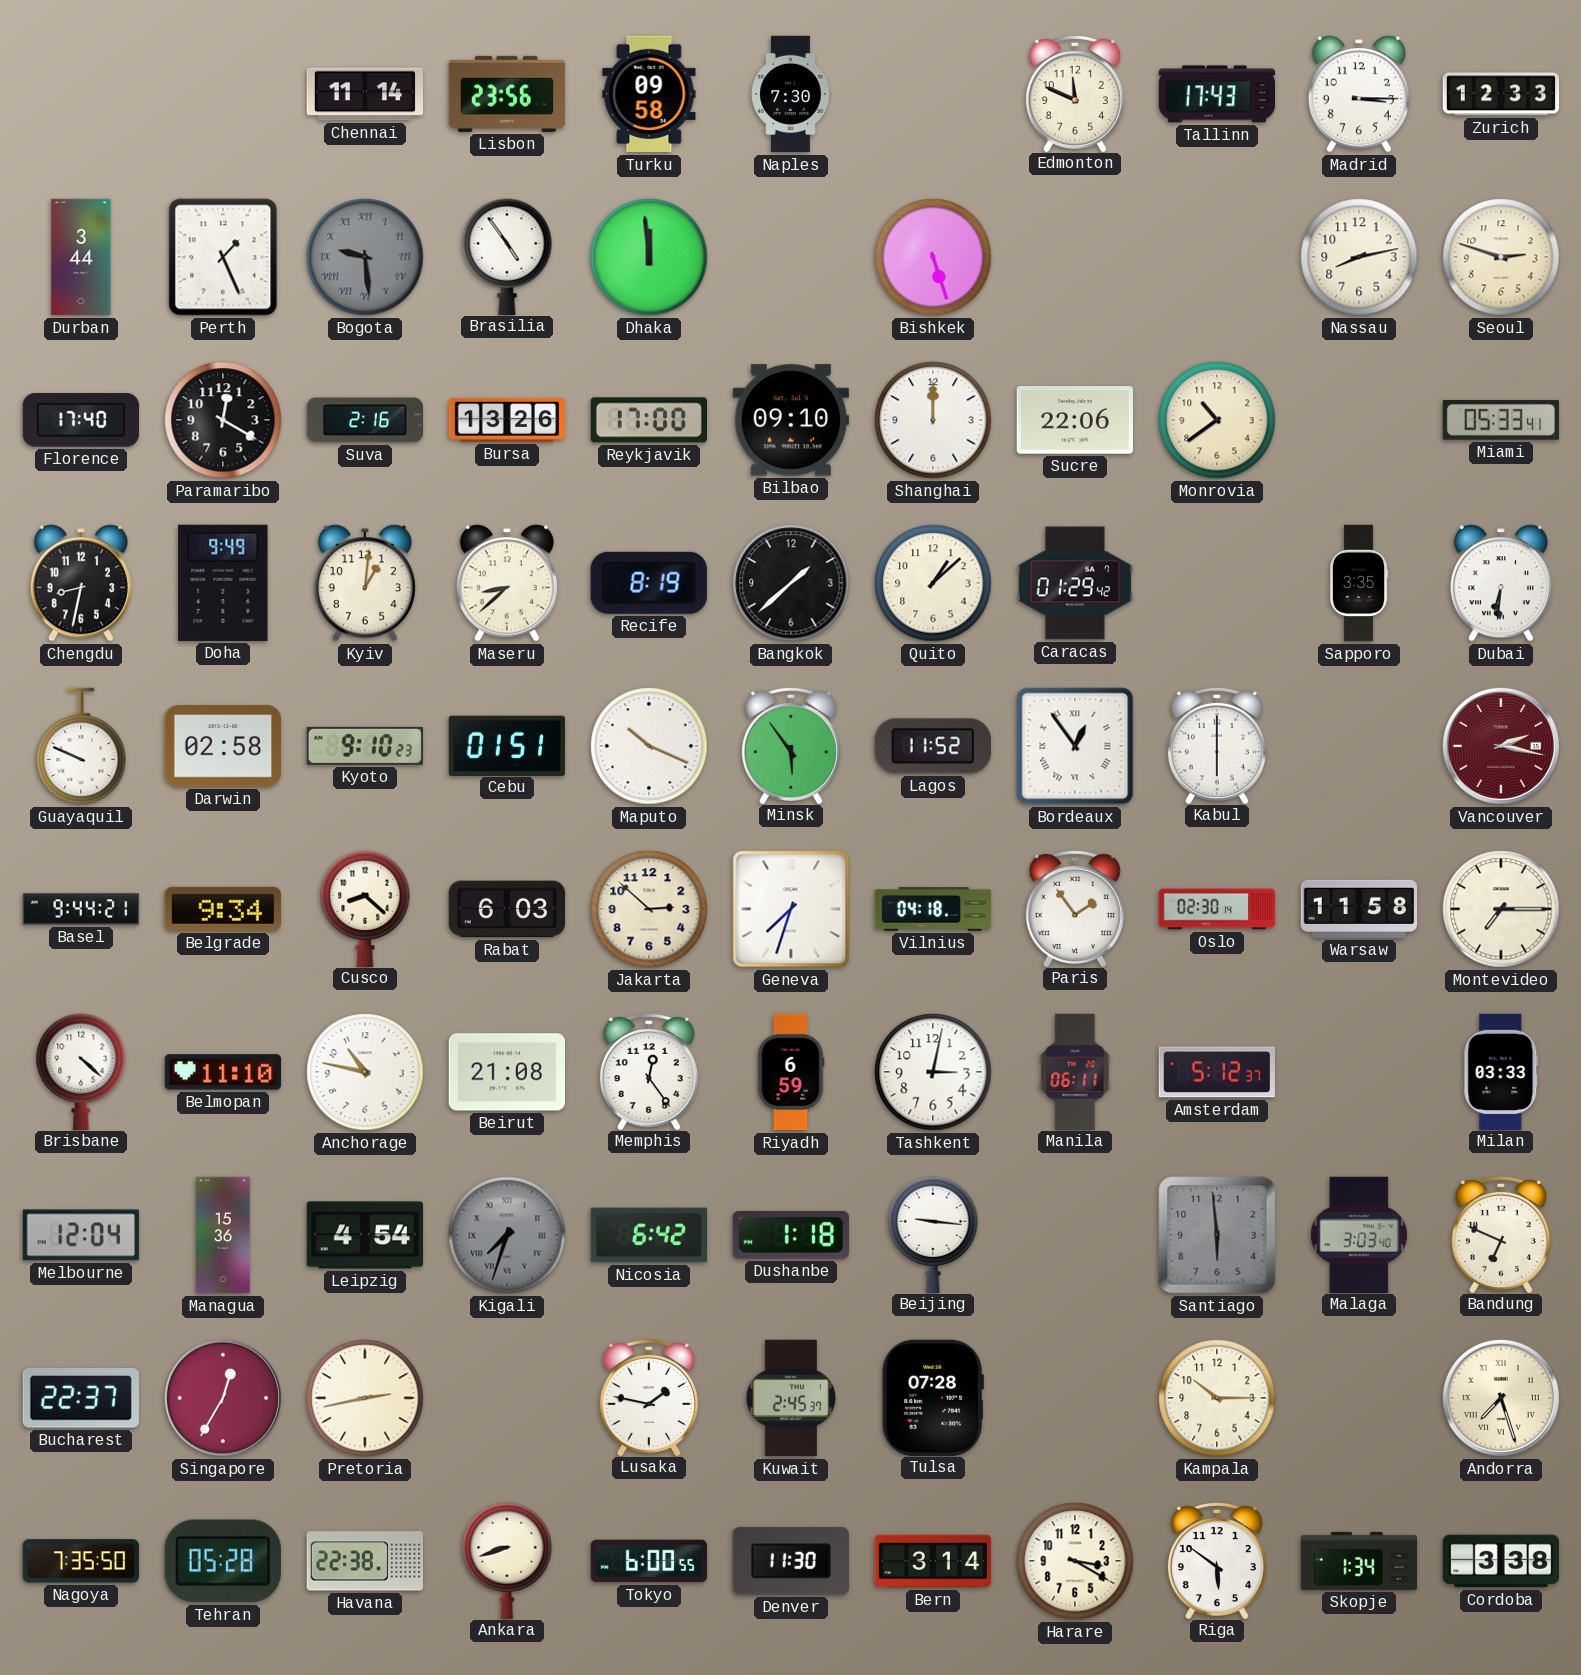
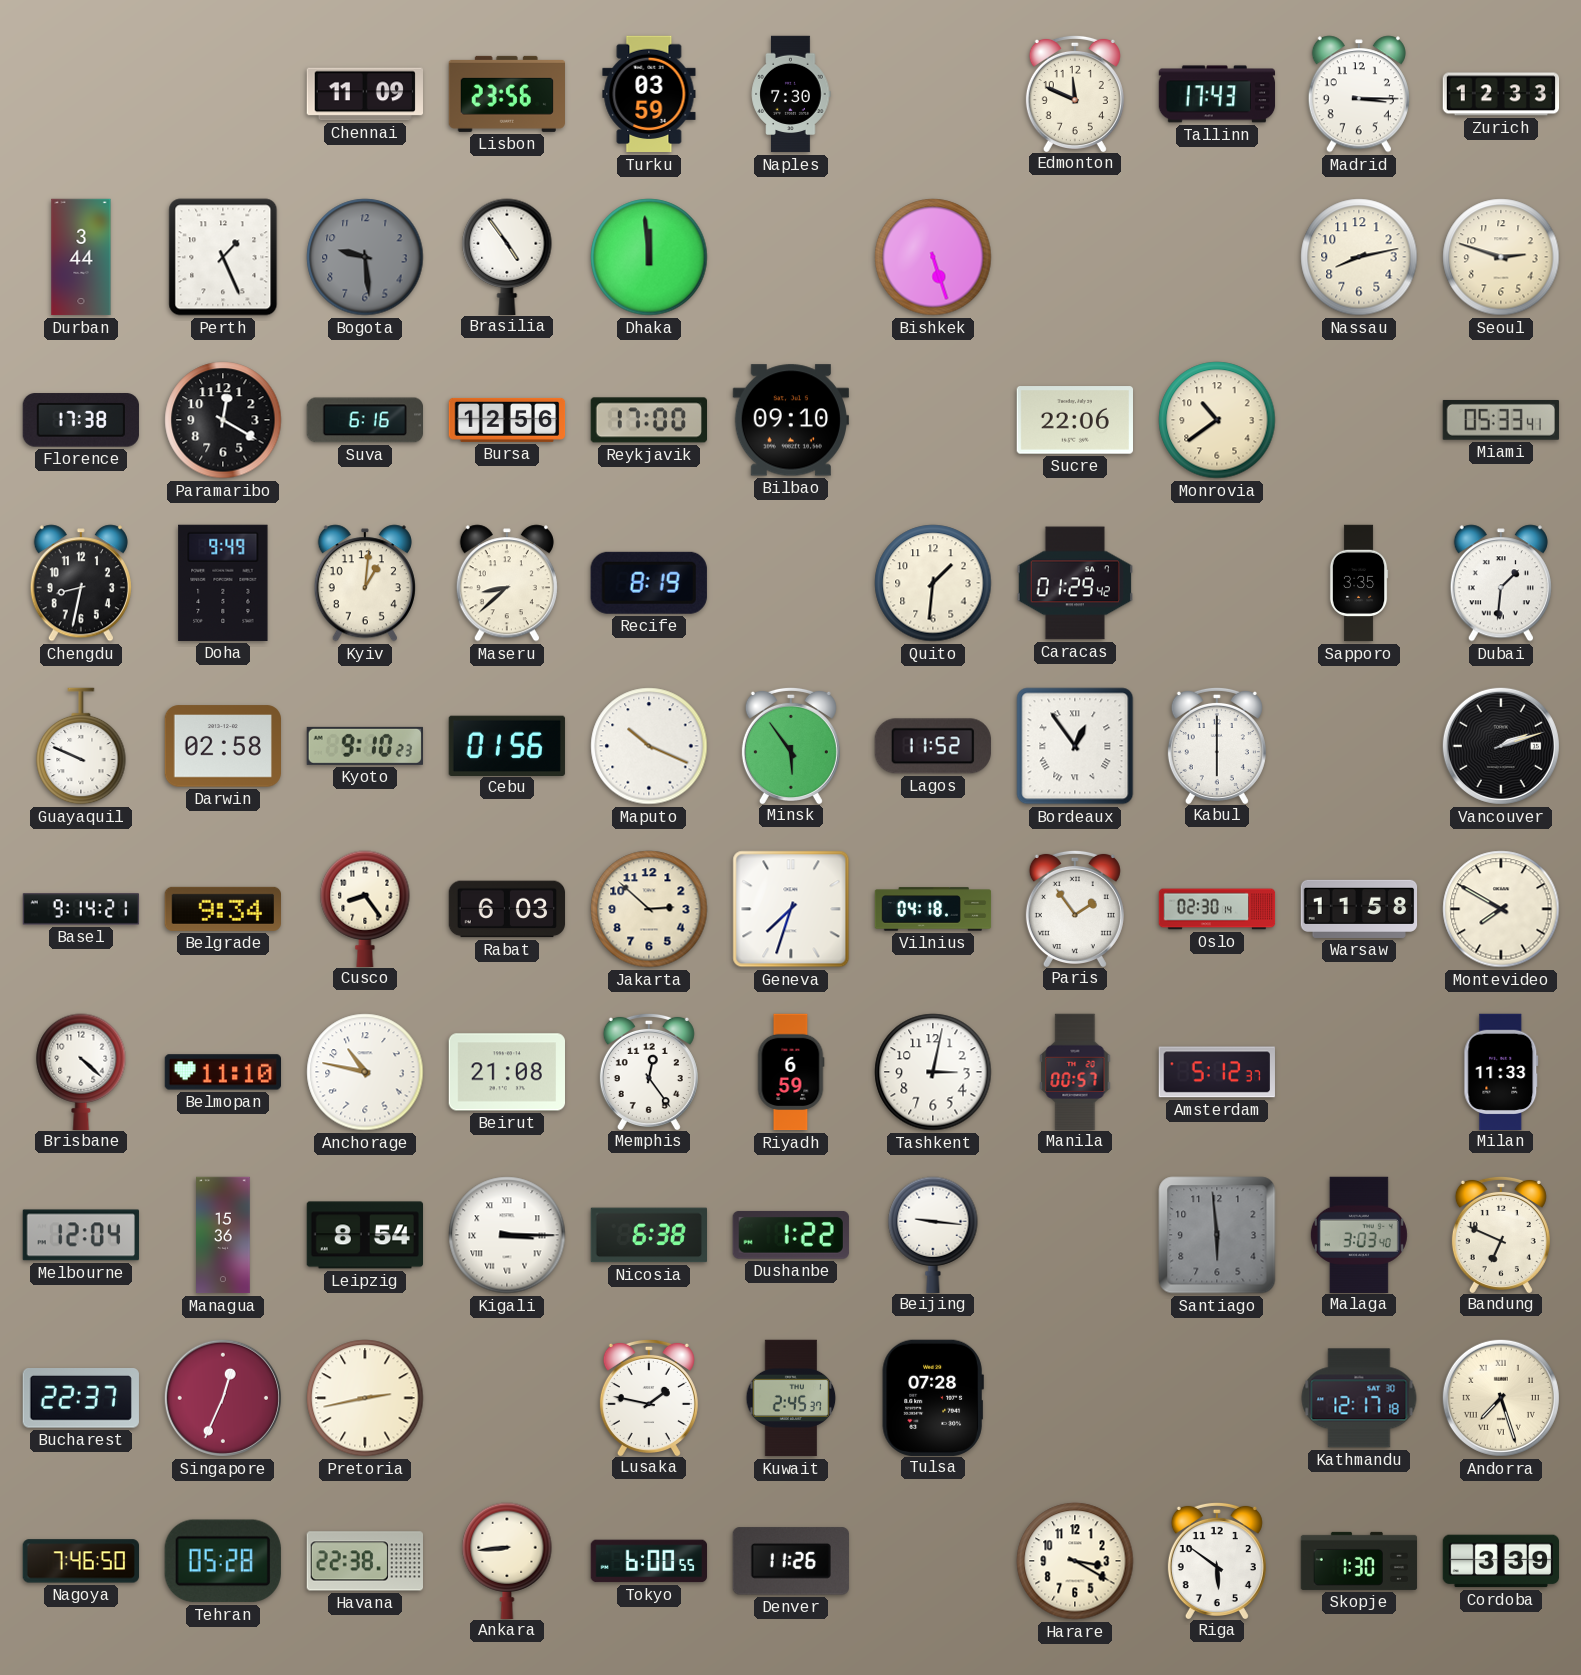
Chennai: 11:14 -> 11:09 (364, 94)
Turku: 09:58 -> 03:59 (649, 94)
Bogota numerals: Roman -> Arabic (365, 257)
Florence: 17:40 -> 17:38 (81, 420)
Suva: 2:16 -> 6:16 (364, 420)
Bursa: 13:26 -> 12:56 (507, 420)
Shanghai: 12:00 -> none (933, 420)
Bangkok: 1:38 -> none (791, 583)
Quito: 1:08 -> 1:31 (933, 583)
Dubai: 6:31 -> 1:31 (1501, 583)
Cebu: 01:51 -> 01:56 (506, 745)
Vancouver: 2:17 -> 2:12 (1501, 746)
Vancouver dial: burgundy -> black (1501, 746)
Basel: 9:44 -> 9:14 (81, 909)
Cusco: 8:22 -> 8:24 (365, 908)
Montevideo: 7:15 -> 7:50 (1501, 909)
Manila: 06:11 -> 00:57 (1075, 1071)
Milan: 03:33 -> 11:33 (1501, 1071)
Leipzig: 4:54 -> 8:54 (364, 1235)
Kigali: 7:33 -> 3:15 (507, 1235)
Kigali dial: grey -> white (507, 1235)
Nicosia: 6:42 -> 6:38 (648, 1235)
Dushanbe: 1:18 -> 1:22 (791, 1235)
Singapore: 12:35 -> 12:34 (223, 1398)
Kampala: 10:15 -> none (1217, 1398)
Kathmandu: none -> 12:17 (1359, 1398)
Nagoya: 7:35 -> 7:46 (80, 1561)
Ankara: 8:42 -> 8:44 (507, 1560)
Denver: 11:30 -> 11:26 (791, 1561)
Bern: 3:14 -> none (933, 1561)
Skopje: 1:34 -> 1:30 (1359, 1561)
Cordoba: 3:38 -> 3:39 (1500, 1561)
